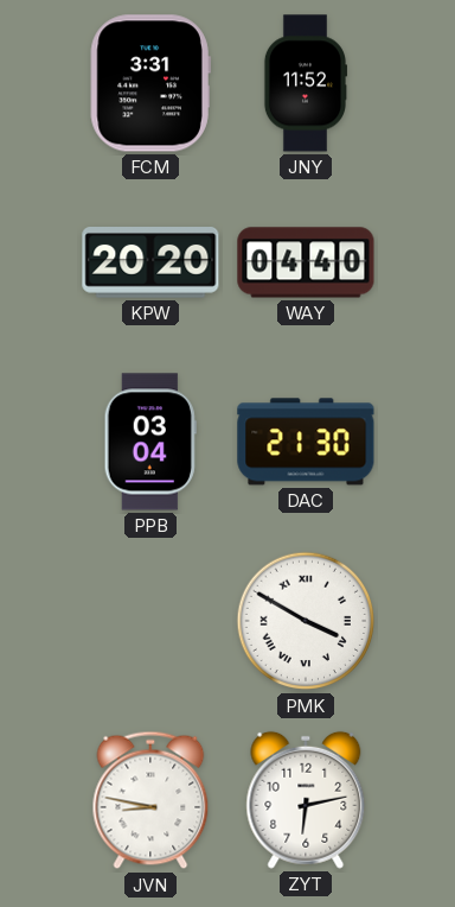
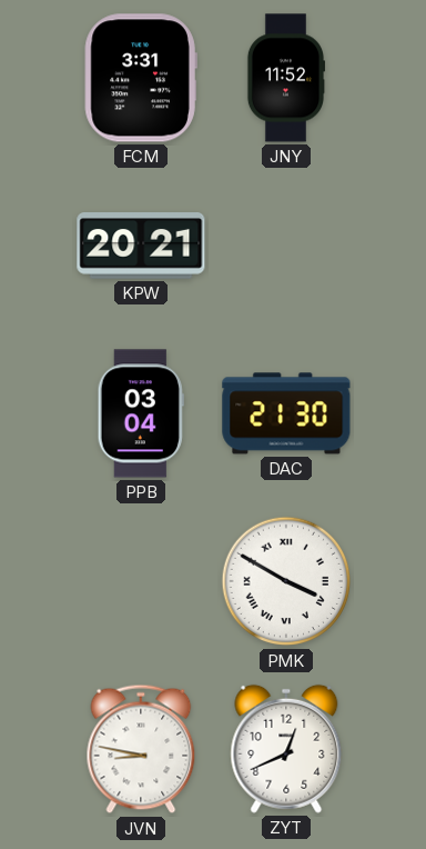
KPW: 20:20 -> 20:21 (141, 247)
WAY: 04:40 -> none (306, 262)
ZYT: 6:13 -> 12:41 (286, 749)
